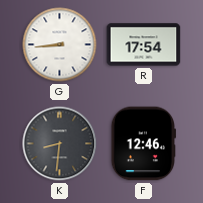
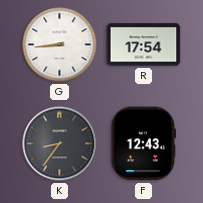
K: 8:31 -> 8:36 (60, 144)
F: 12:46 -> 12:43 (143, 144)
